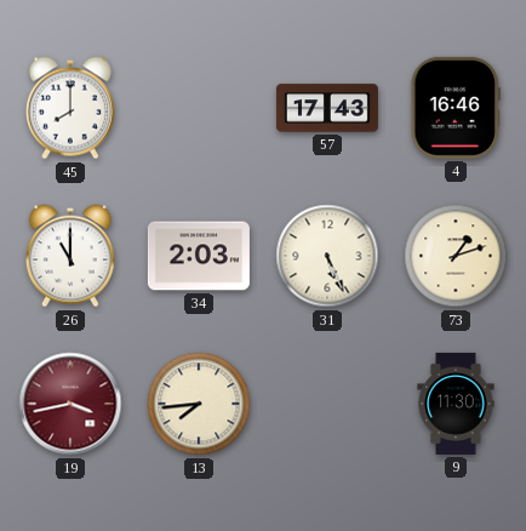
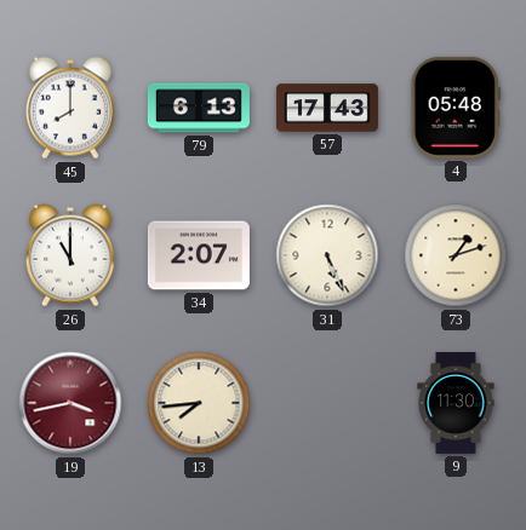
79: none -> 6:13 (199, 108)
4: 16:46 -> 05:48 (456, 108)
34: 2:03 -> 2:07 (199, 255)
